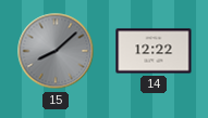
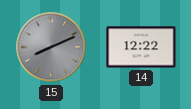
15: 8:08 -> 8:11 (51, 47)
